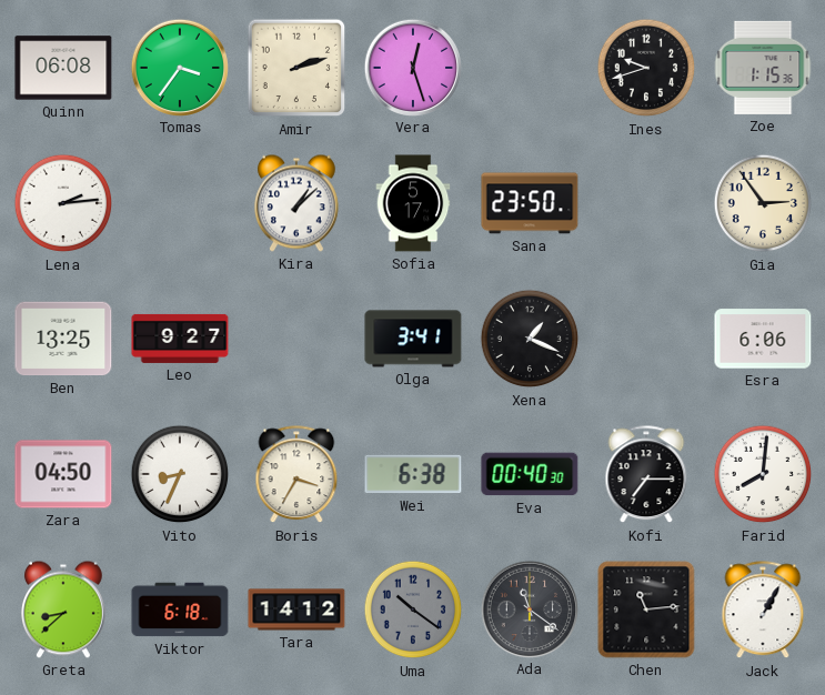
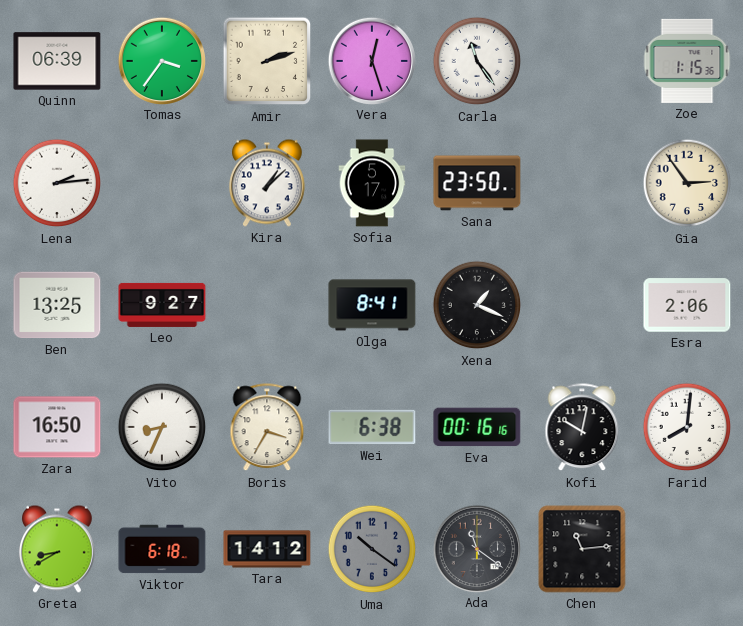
Quinn: 06:08 -> 06:39 (57, 61)
Carla: none -> 11:24 (477, 61)
Ines: 9:42 -> none (646, 68)
Olga: 3:41 -> 8:41 (372, 305)
Esra: 6:06 -> 2:06 (687, 305)
Zara: 04:50 -> 16:50 (57, 427)
Eva: 00:40 -> 00:16 (477, 427)
Kofi: 7:15 -> 10:02 (582, 428)
Greta: 8:38 -> 8:40 (57, 549)
Jack: 1:05 -> none (763, 611)
